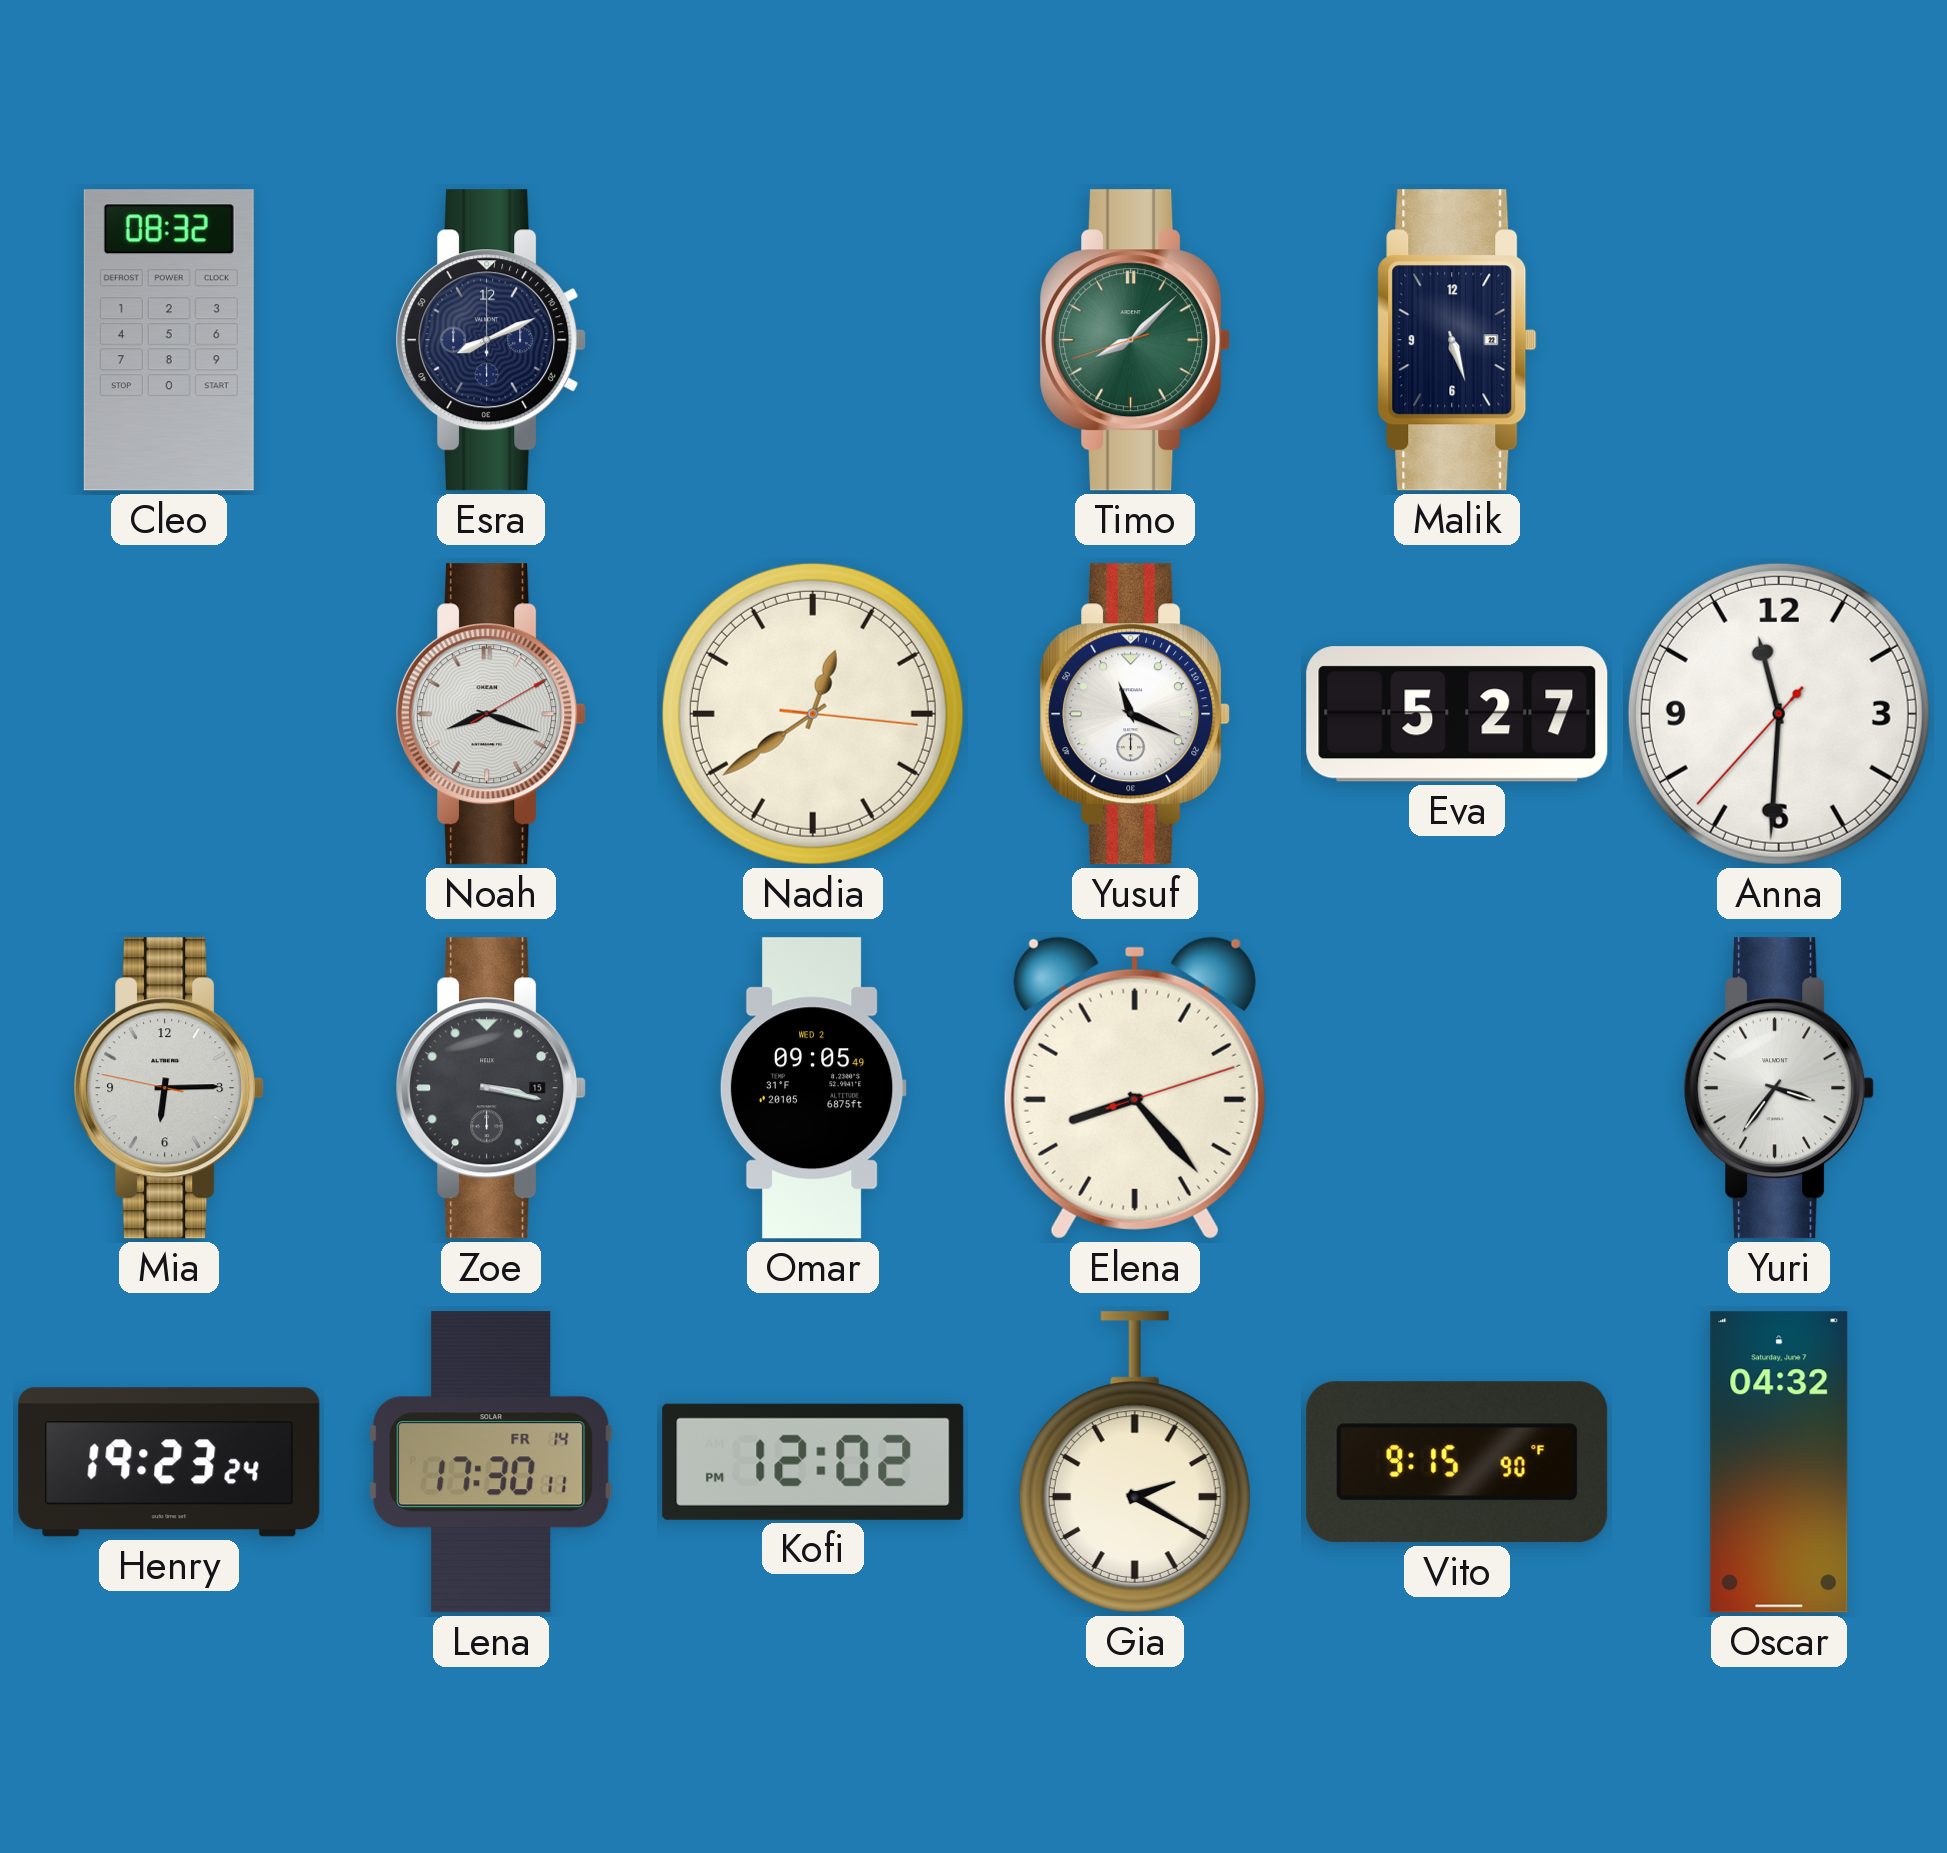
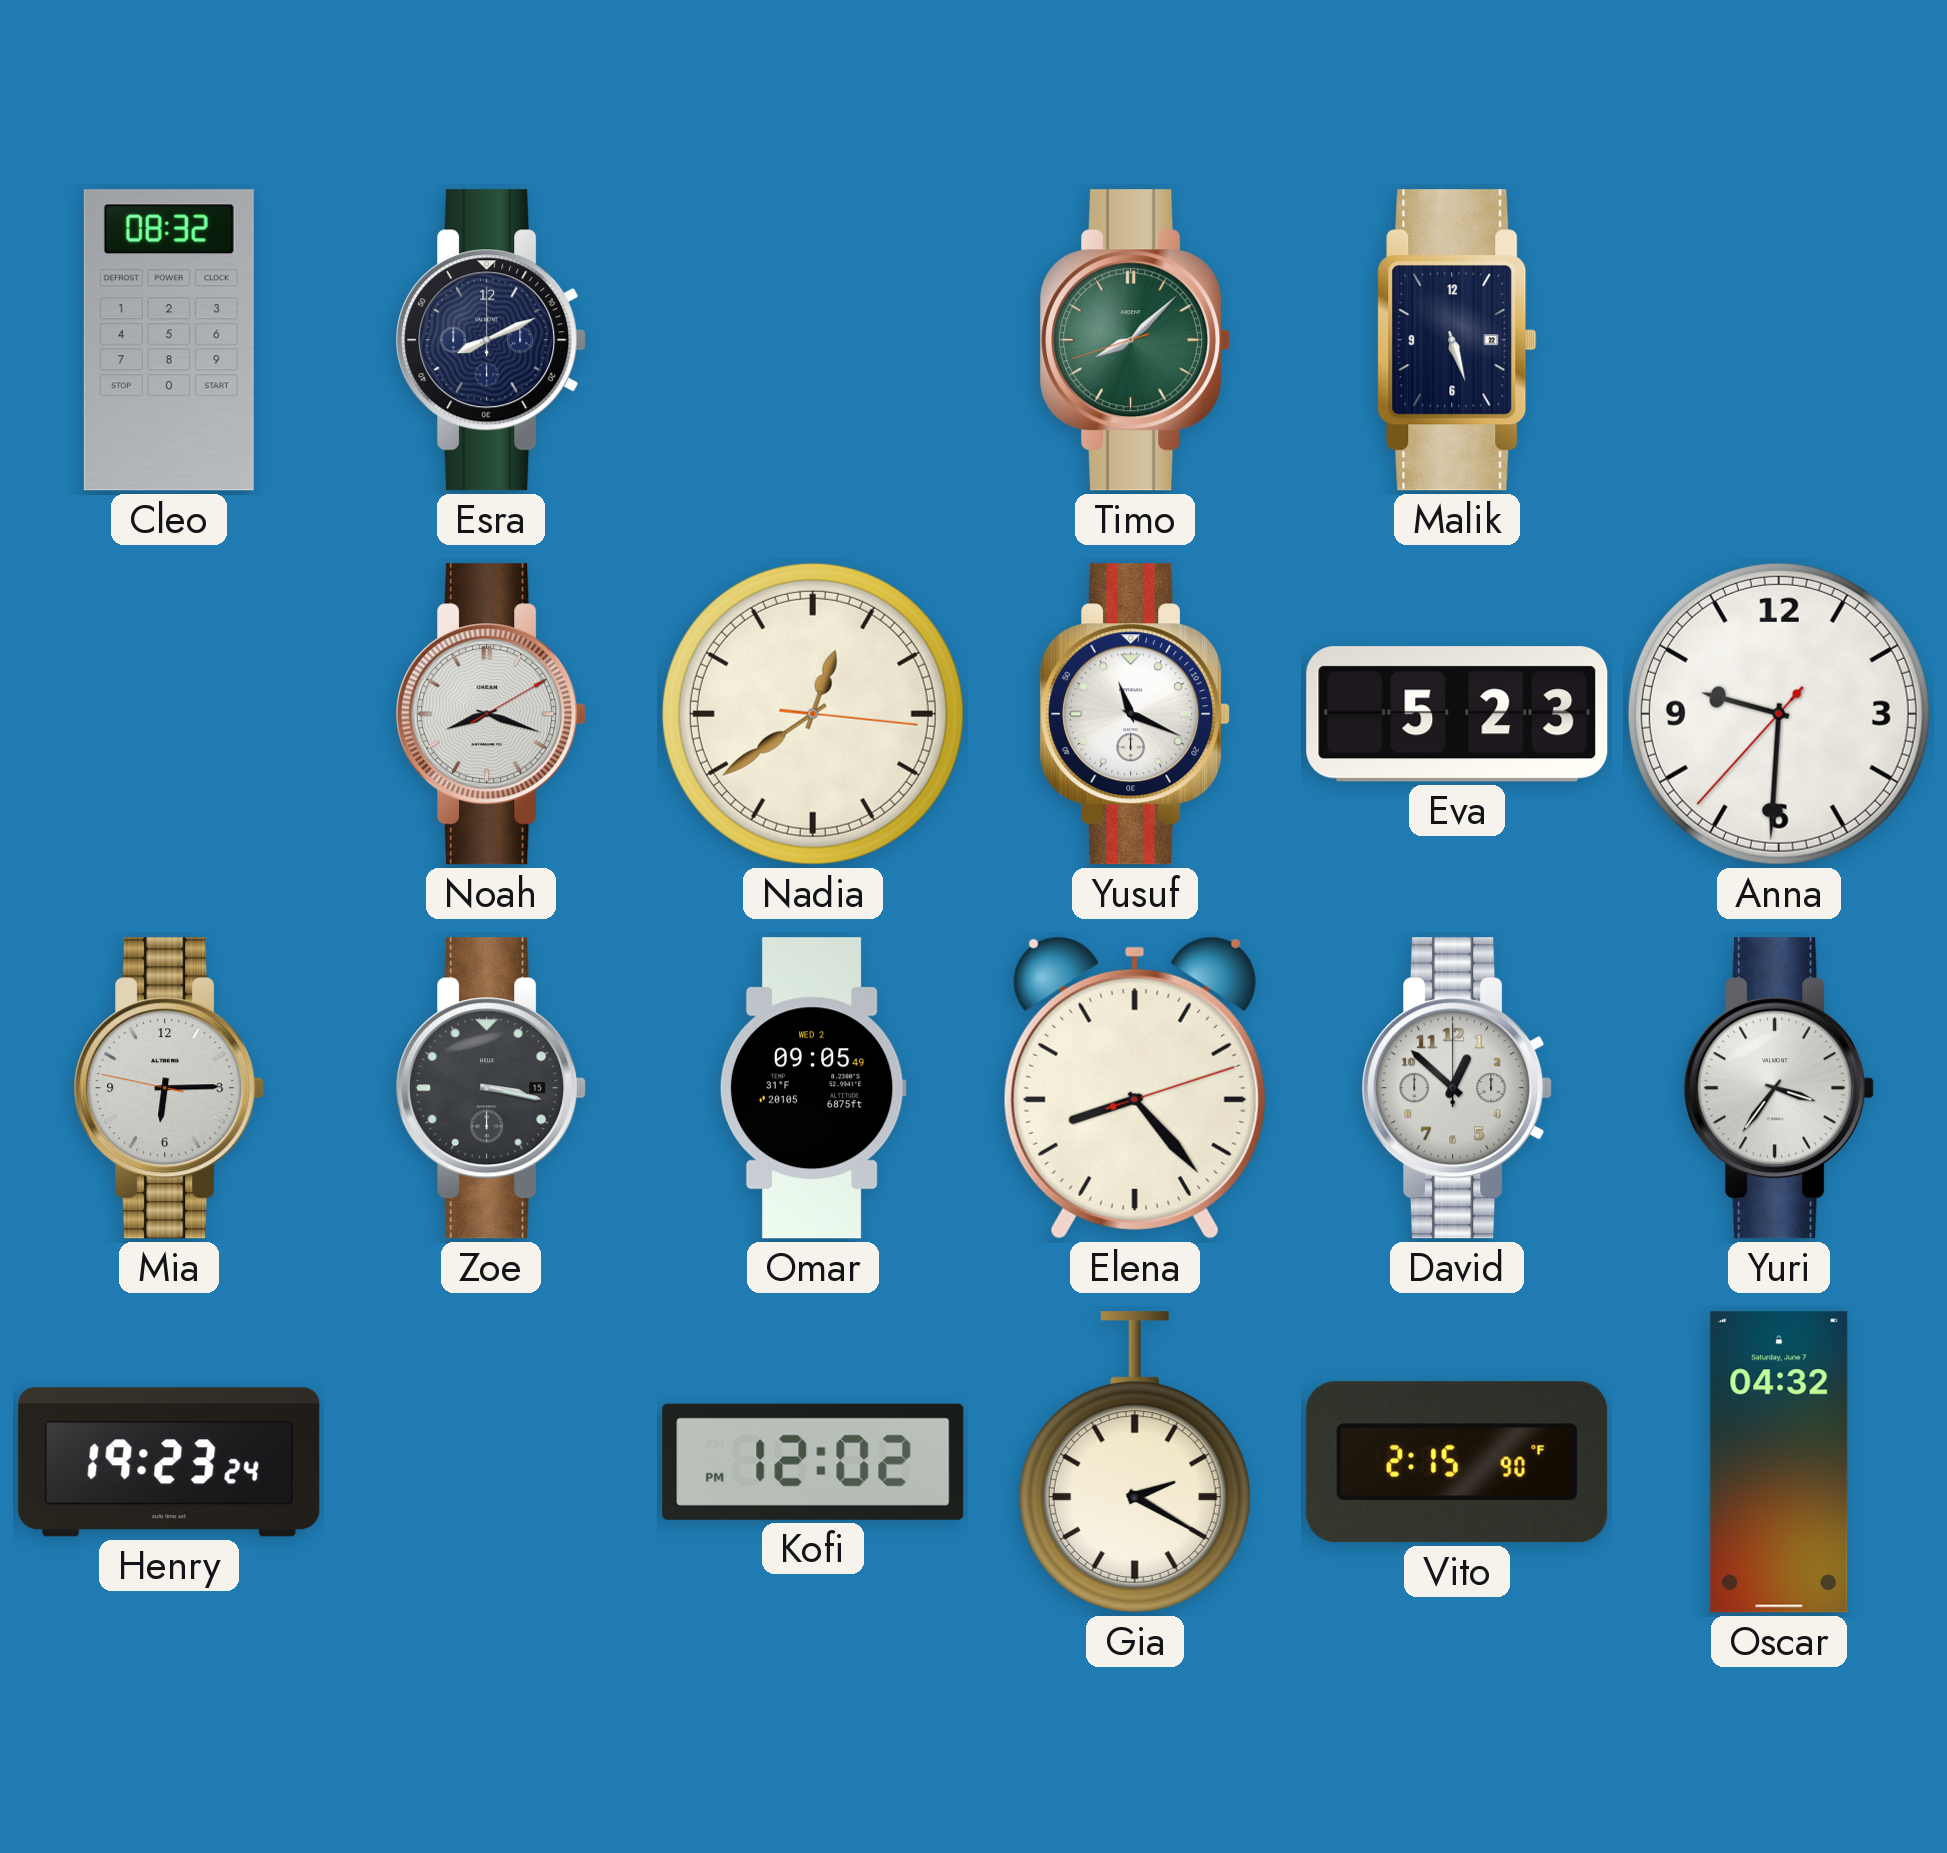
Eva: 5:27 -> 5:23 (1457, 714)
Anna: 11:30 -> 9:30 (1779, 714)
David: none -> 12:52 (1457, 1088)
Lena: 17:30 -> none (491, 1462)
Vito: 9:15 -> 2:15 (1457, 1462)
